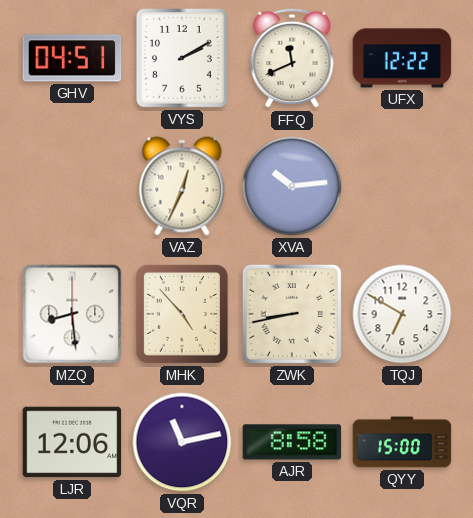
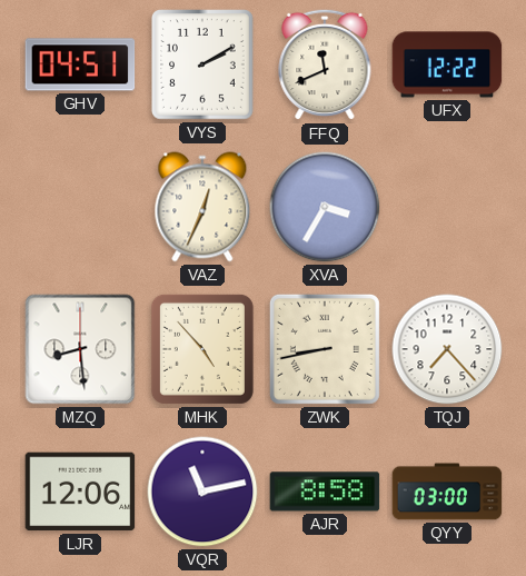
XVA: 10:14 -> 3:35 (325, 207)
TQJ: 6:50 -> 7:23 (447, 349)
QYY: 15:00 -> 03:00 (447, 491)
